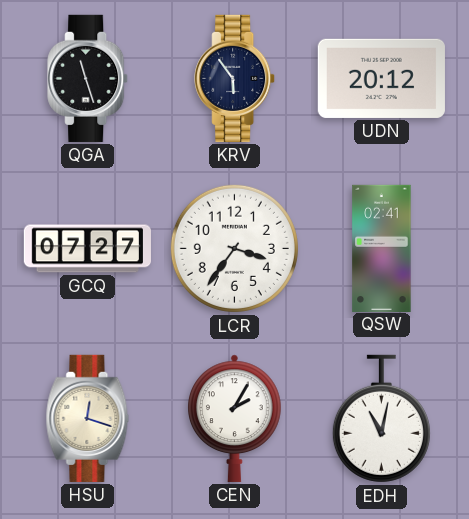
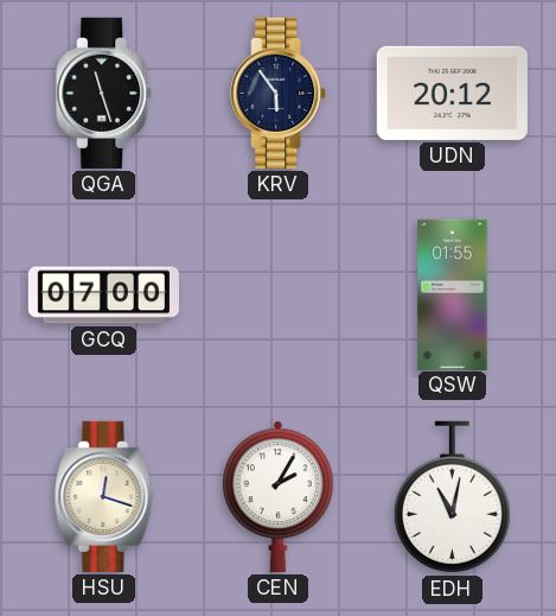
GCQ: 07:27 -> 07:00 (103, 296)
LCR: 3:36 -> none (234, 248)
QSW: 02:41 -> 01:55 (453, 294)
